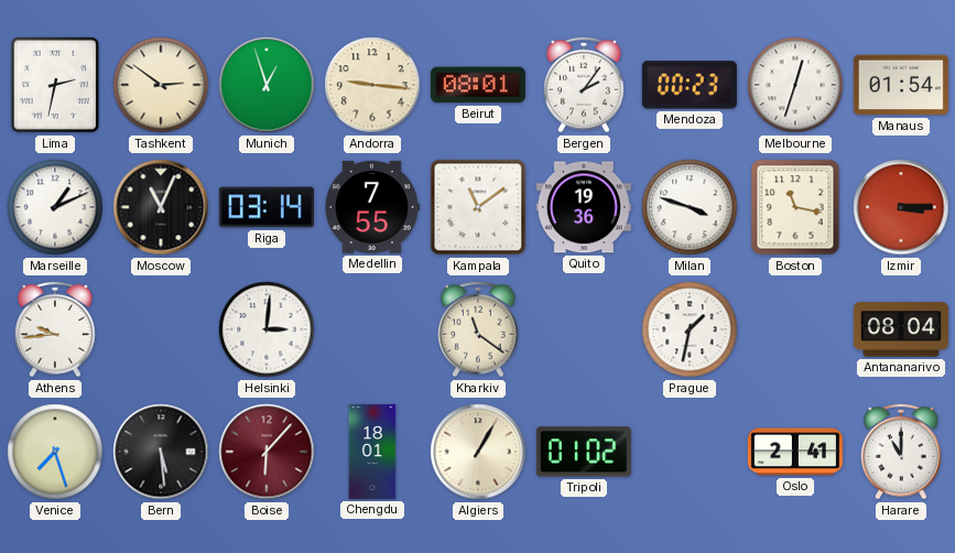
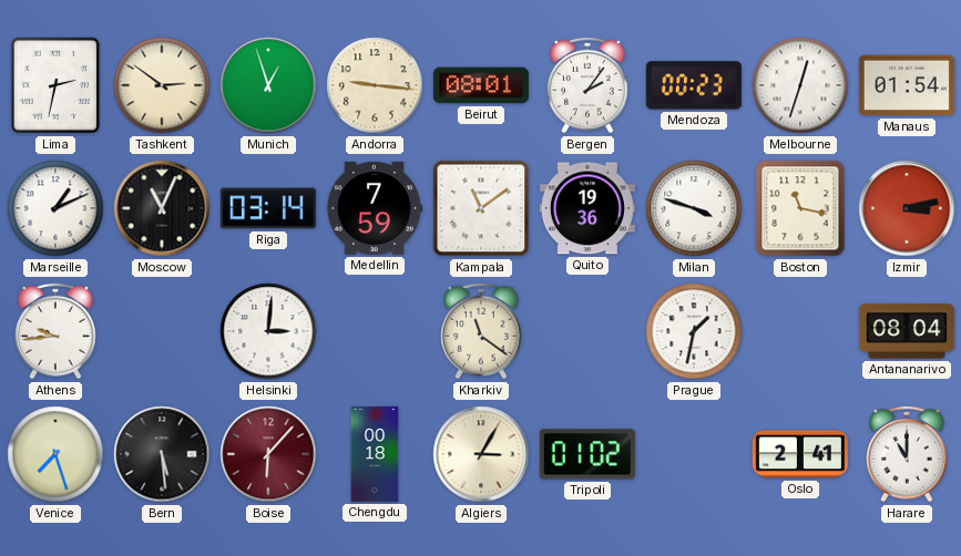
Medellin: 7:55 -> 7:59 (374, 208)
Izmir: 3:15 -> 3:13 (907, 208)
Chengdu: 18:01 -> 00:18 (375, 454)
Algiers: 1:05 -> 3:05 (481, 454)
